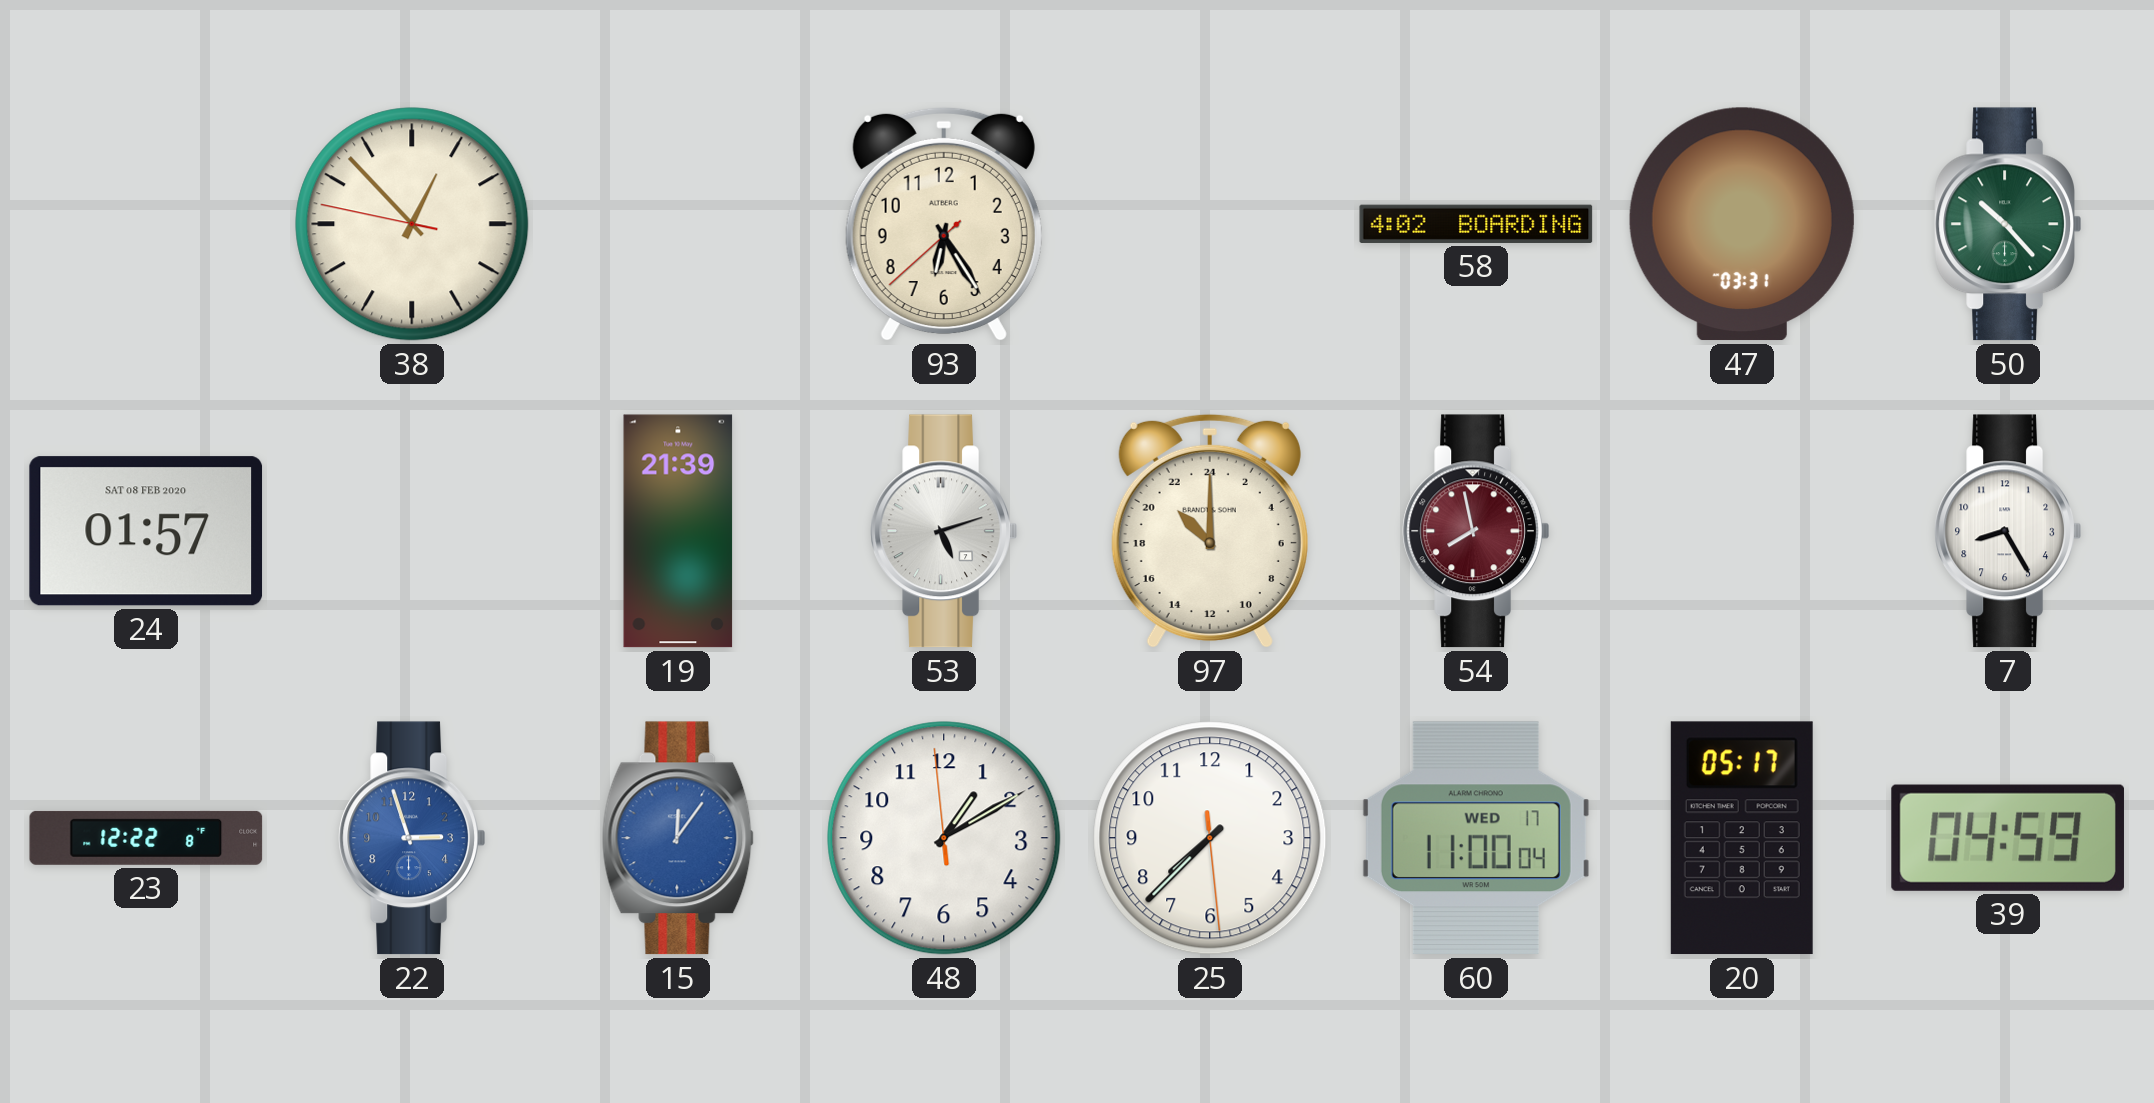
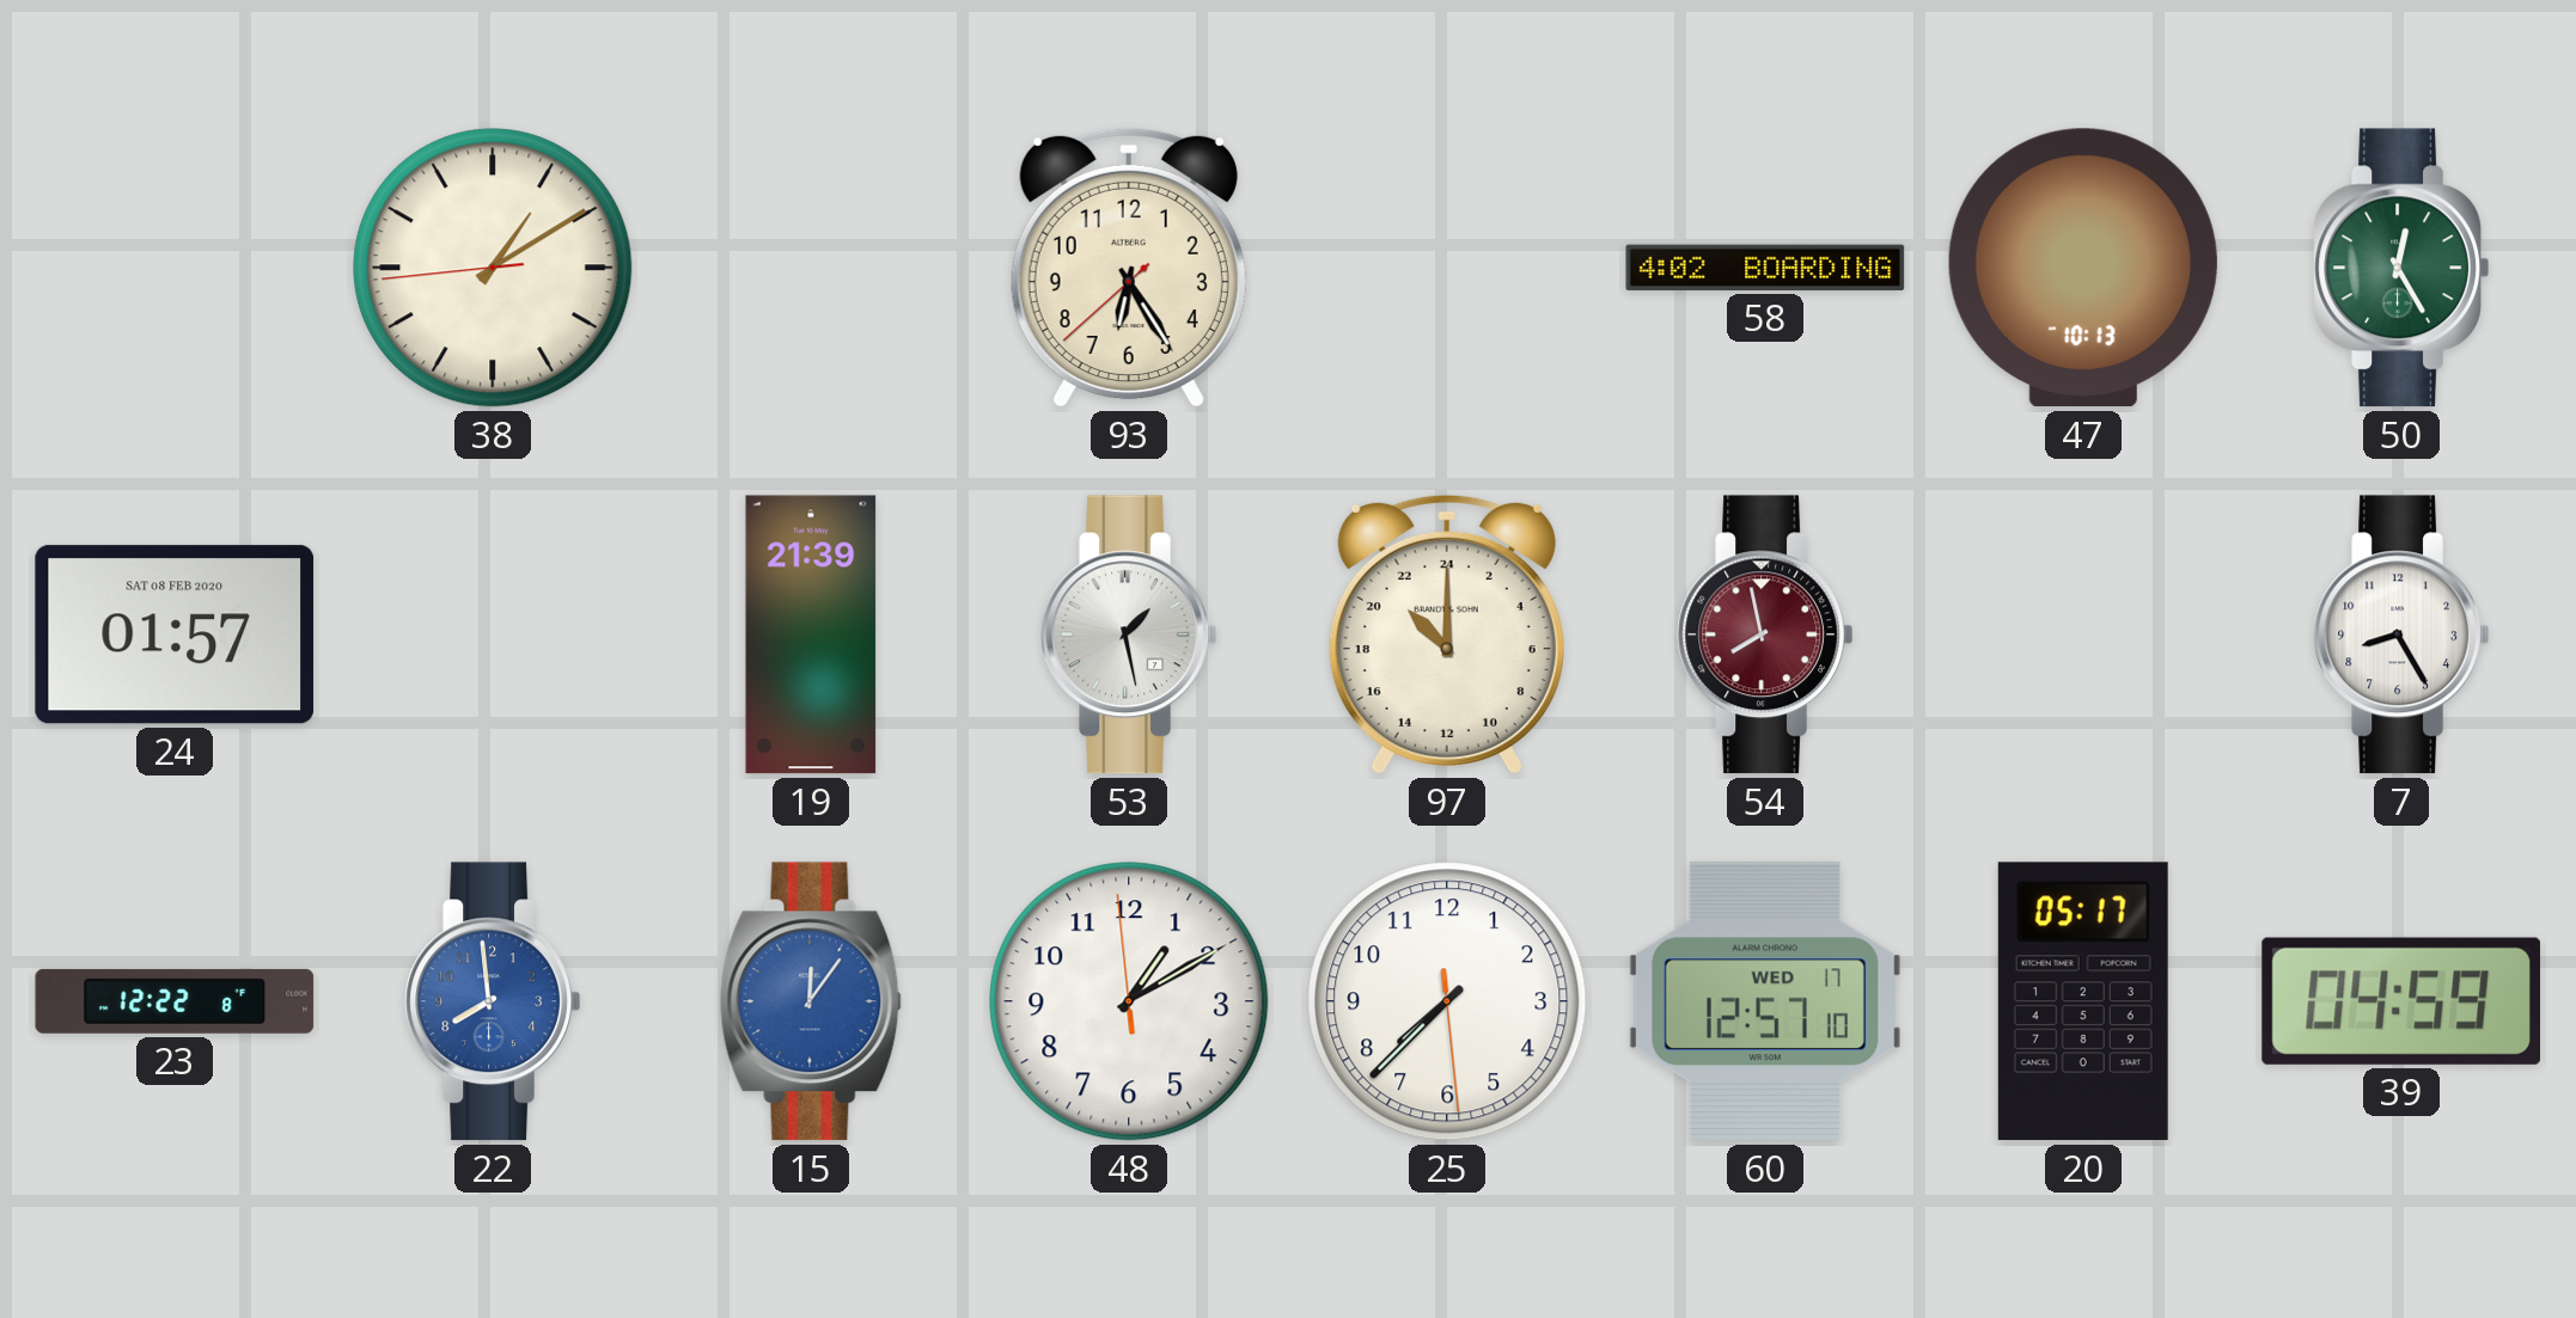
38: 12:52 -> 1:09 (493, 268)
47: 03:31 -> 10:13 (2083, 268)
50: 10:23 -> 12:25 (2401, 268)
53: 5:12 -> 1:28 (1129, 635)
22: 2:57 -> 7:59 (493, 1001)
60: 11:00 -> 12:57 (1765, 1001)
